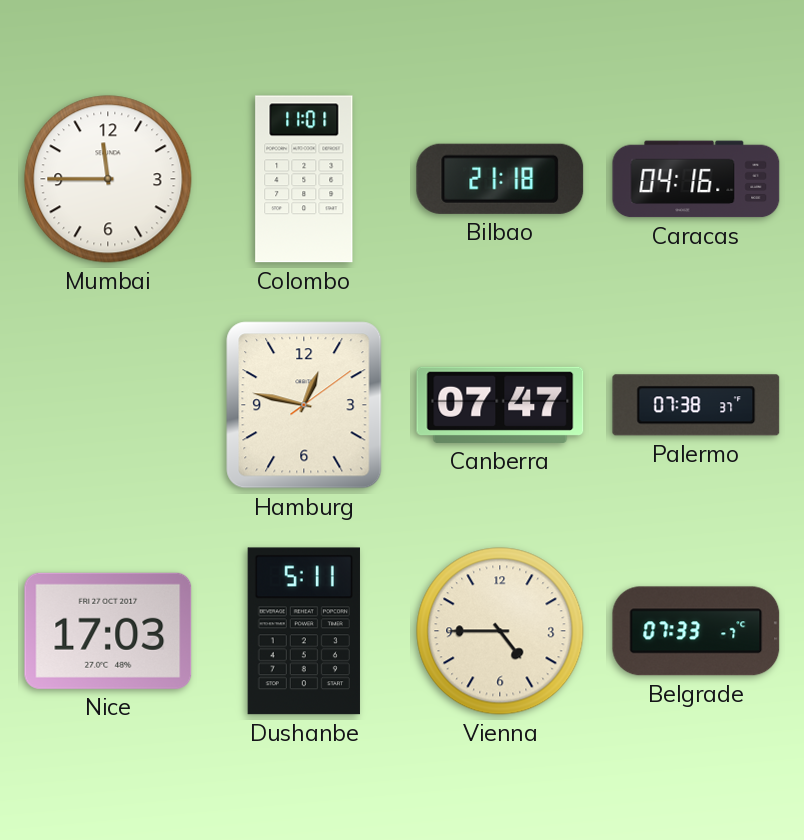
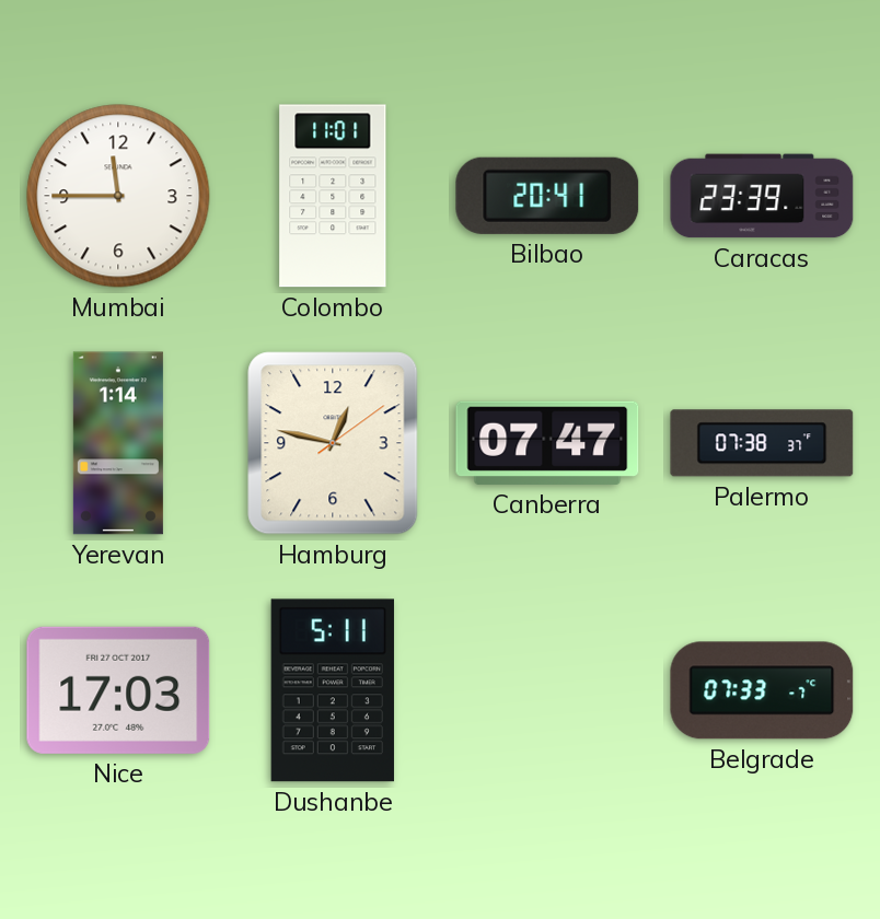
Bilbao: 21:18 -> 20:41 (547, 196)
Caracas: 04:16 -> 23:39 (762, 196)
Yerevan: none -> 1:14 (118, 443)
Vienna: 4:45 -> none (500, 631)
